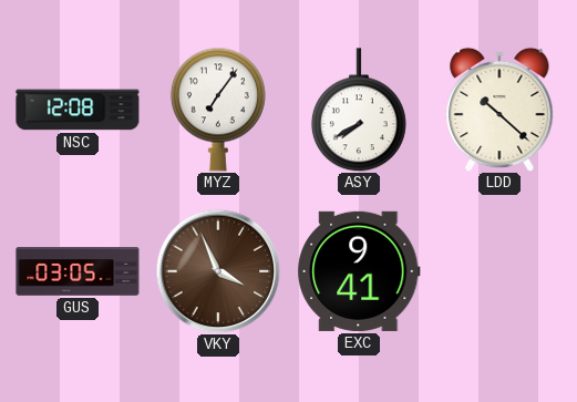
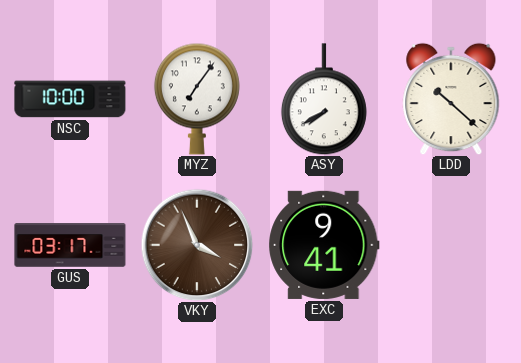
NSC: 12:08 -> 10:00 (70, 99)
GUS: 03:05 -> 03:17 (70, 245)
